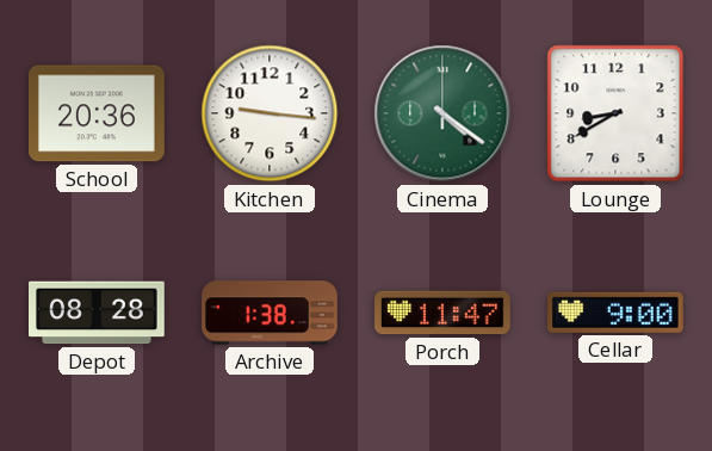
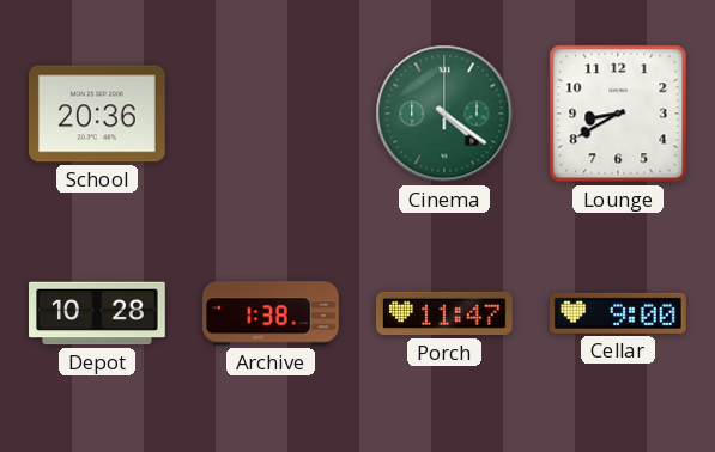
Kitchen: 9:16 -> none (270, 113)
Depot: 08:28 -> 10:28 (98, 313)
